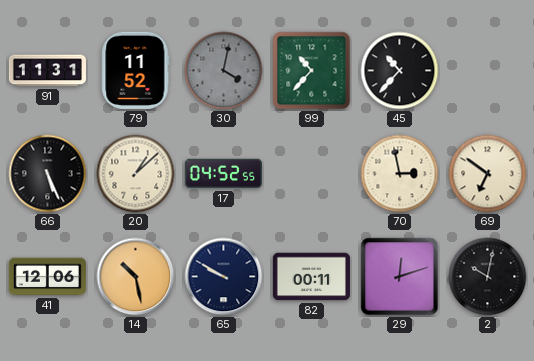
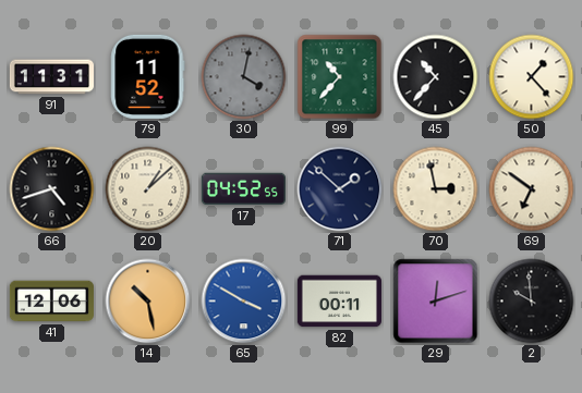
50: none -> 1:23 (532, 77)
66: 5:26 -> 4:42 (52, 189)
71: none -> 1:52 (340, 189)
65: 9:50 -> 3:50 (244, 302)
65 dial: navy -> blue (244, 302)
2: 10:02 -> 9:59 (532, 302)
